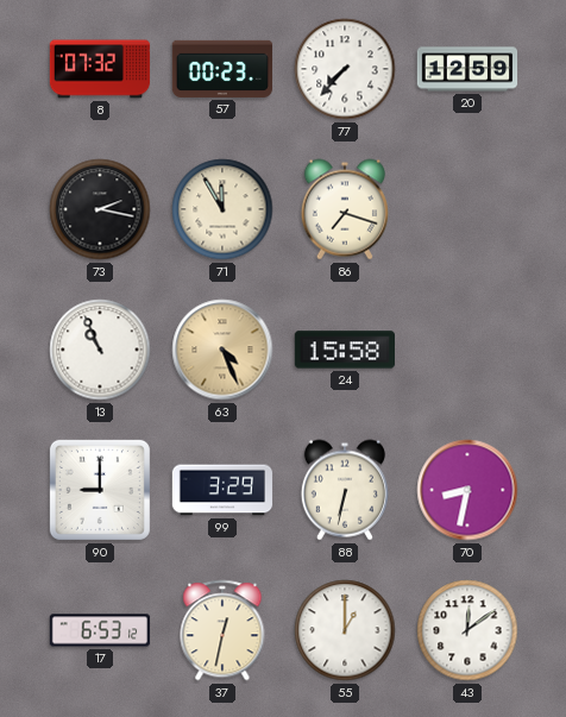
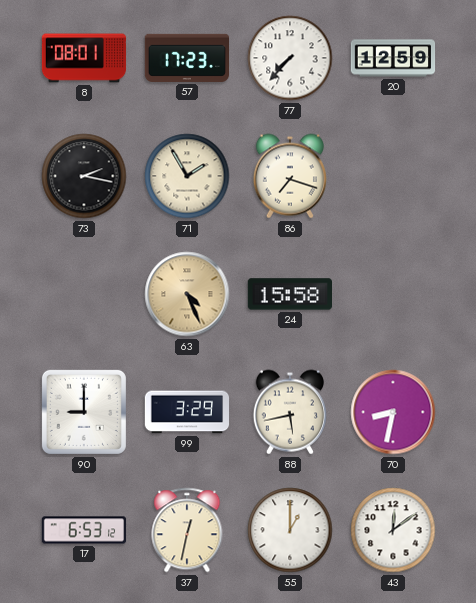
8: 07:32 -> 08:01 (84, 58)
57: 00:23 -> 17:23 (186, 58)
71: 11:55 -> 1:55 (187, 176)
13: 10:56 -> none (100, 350)
88: 6:32 -> 5:43 (290, 412)
